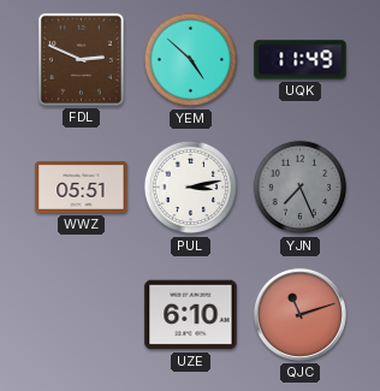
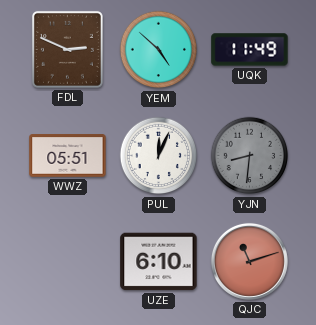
PUL: 3:13 -> 12:04 (159, 156)
YJN: 7:26 -> 8:31 (250, 156)
